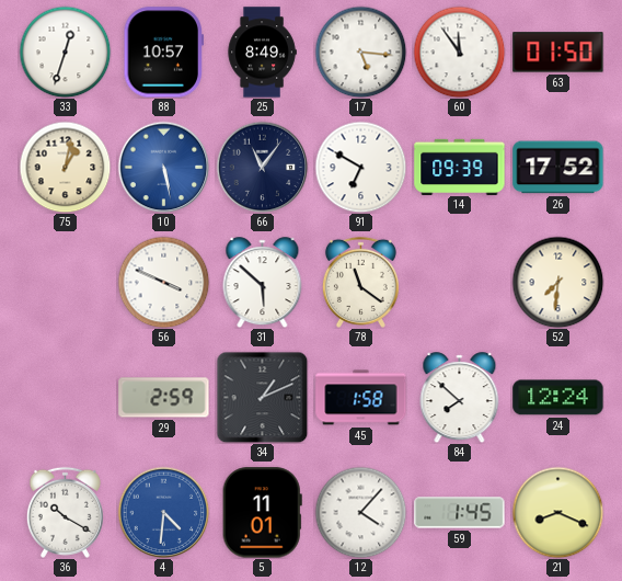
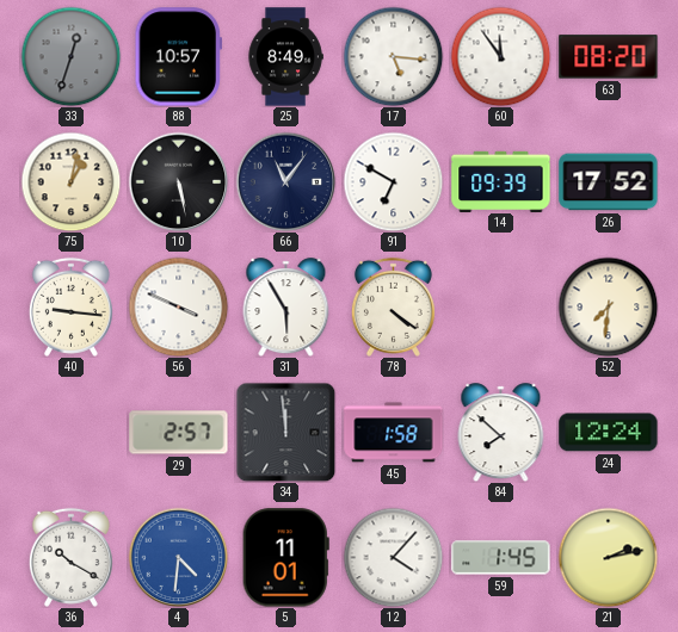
33 dial: white -> grey (70, 56)
63: 01:50 -> 08:20 (609, 57)
10 dial: blue -> black (178, 181)
40: none -> 9:16 (70, 306)
31: 5:52 -> 5:55 (286, 308)
78: 11:21 -> 4:21 (393, 306)
29: 2:59 -> 2:57 (179, 433)
34: 1:11 -> 11:59 (285, 432)
21: 8:19 -> 2:13 (608, 557)
